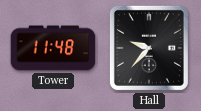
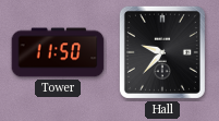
Tower: 11:48 -> 11:50 (58, 52)
